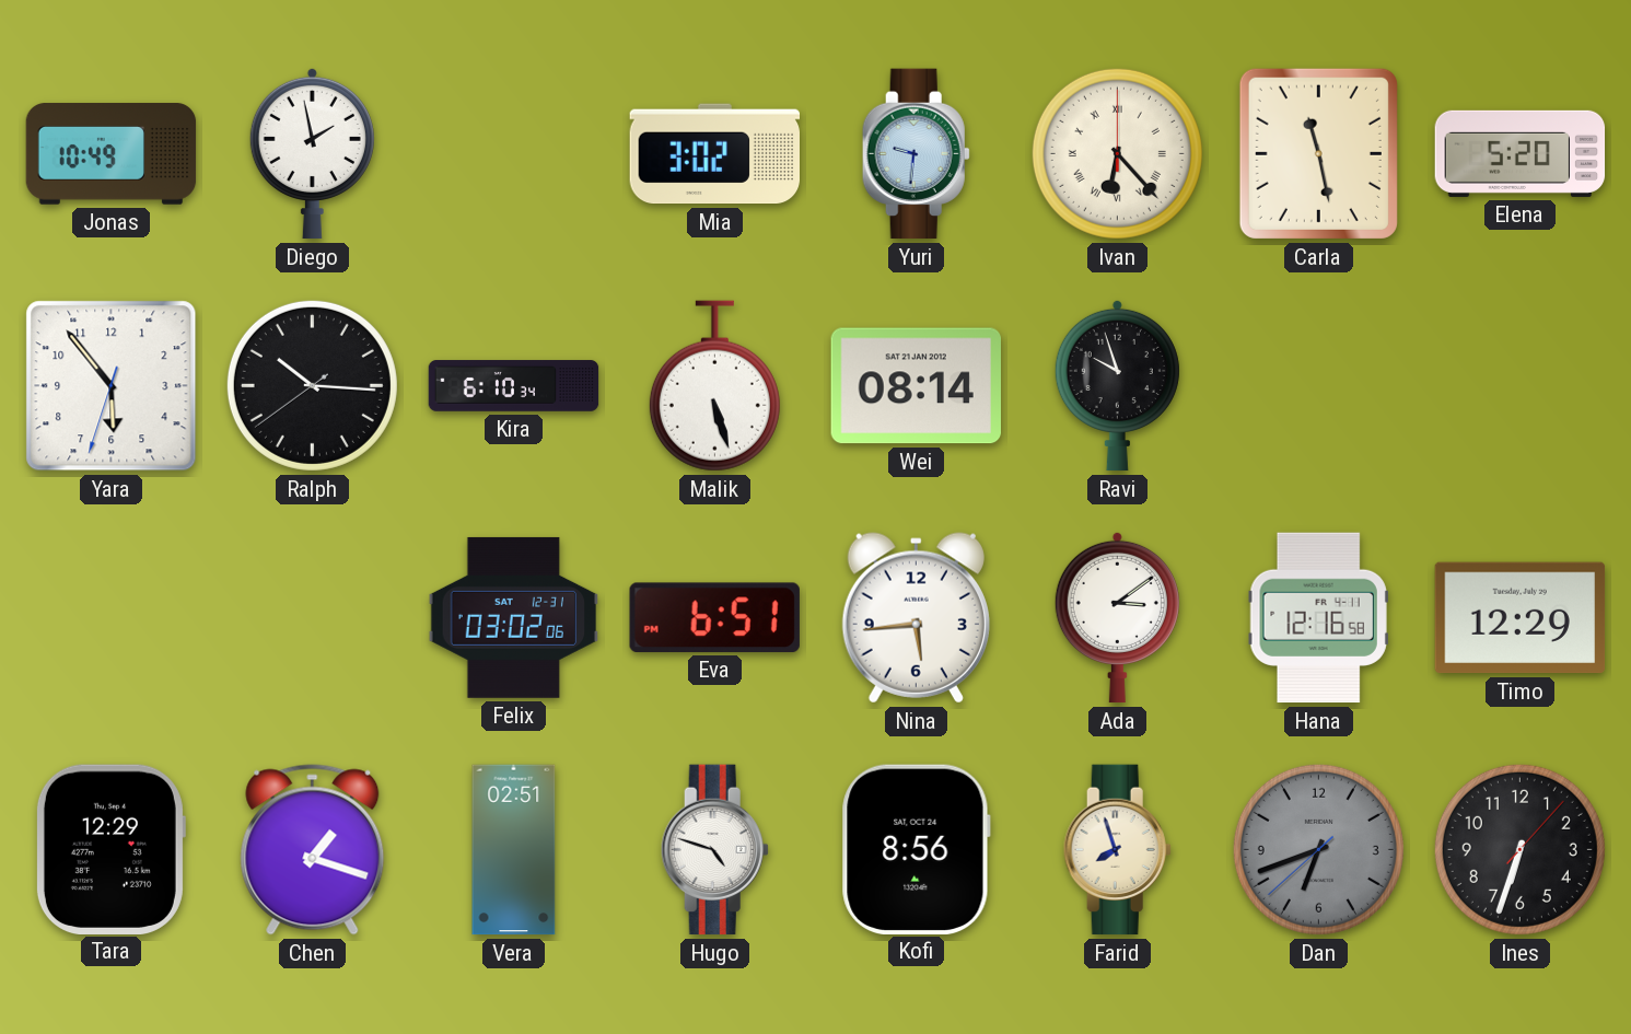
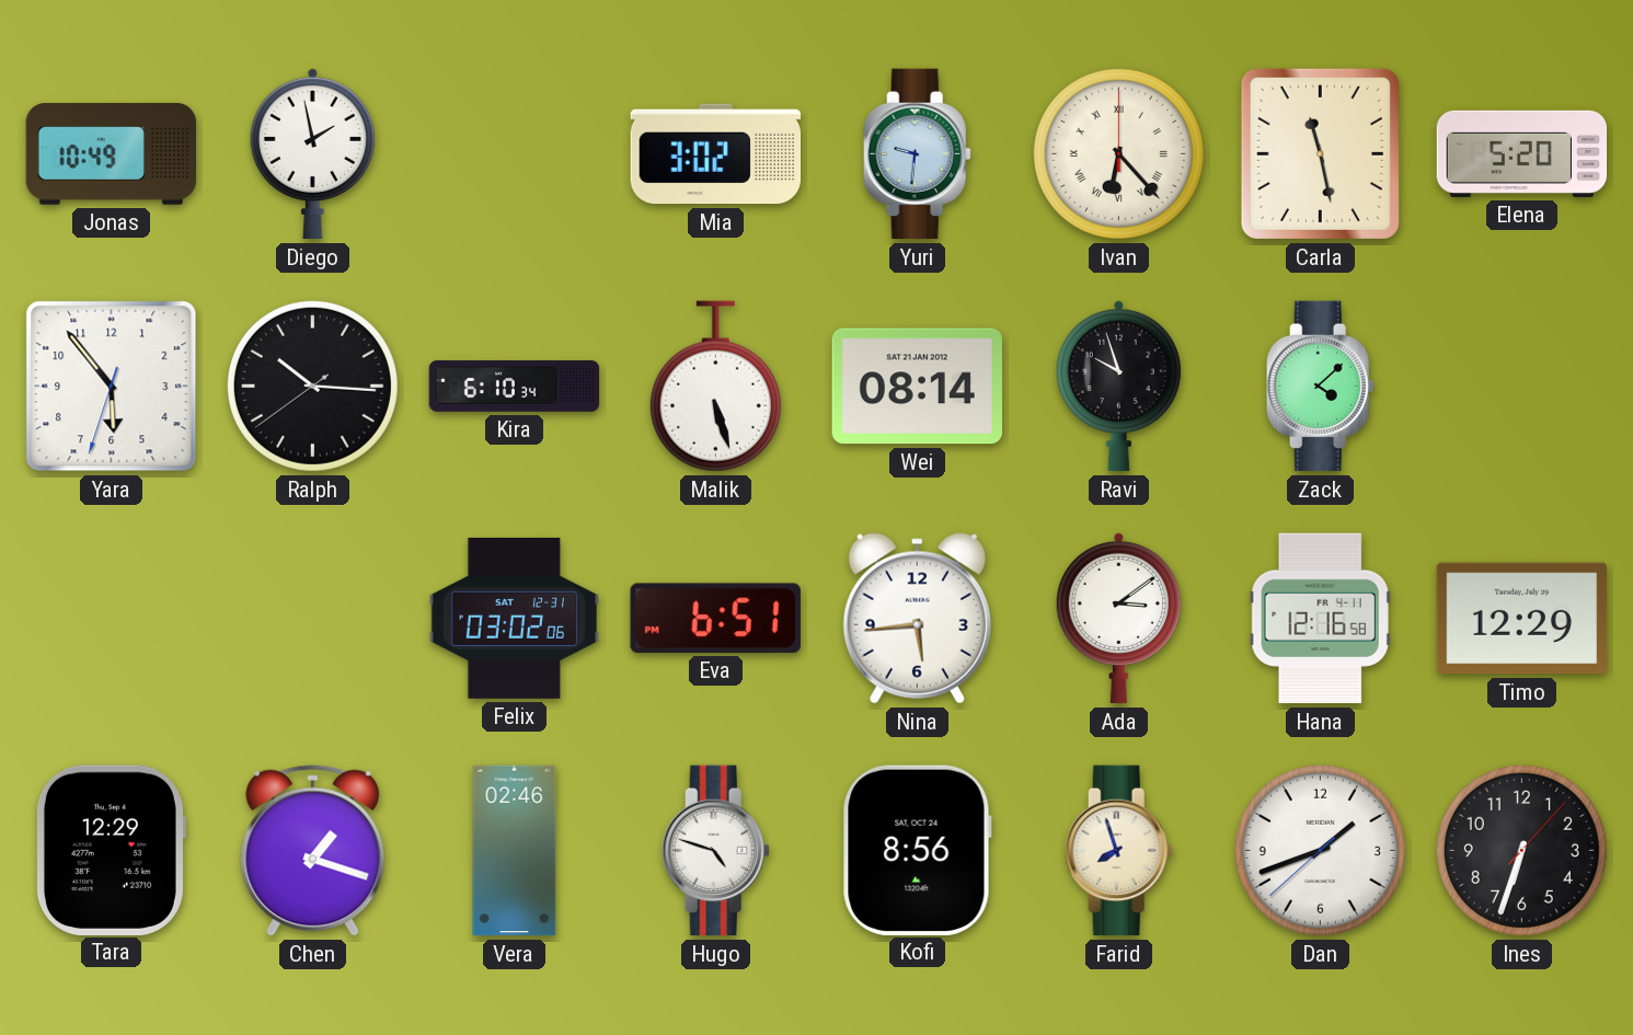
Zack: none -> 4:08 (1320, 387)
Vera: 02:51 -> 02:46 (515, 851)
Dan: 6:41 -> 1:41 (1320, 850)
Dan dial: grey -> white (1320, 850)
